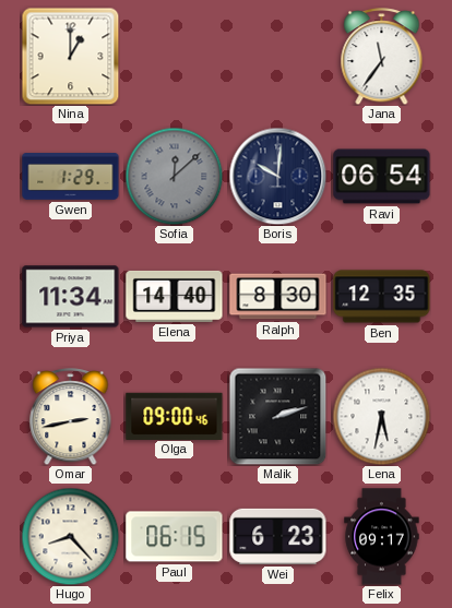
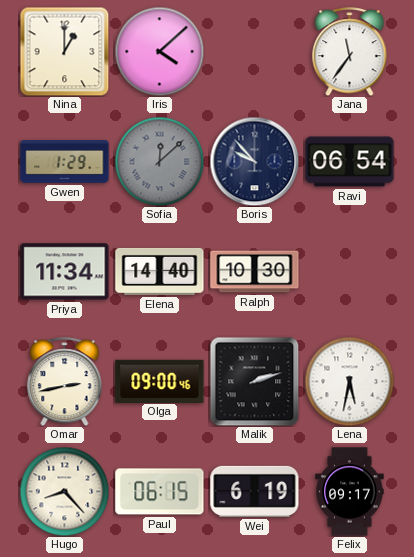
Iris: none -> 4:08 (159, 51)
Boris: 10:01 -> 9:53 (254, 161)
Ralph: 8:30 -> 10:30 (255, 272)
Ben: 12:35 -> none (382, 297)
Wei: 6:23 -> 6:19 (255, 491)
